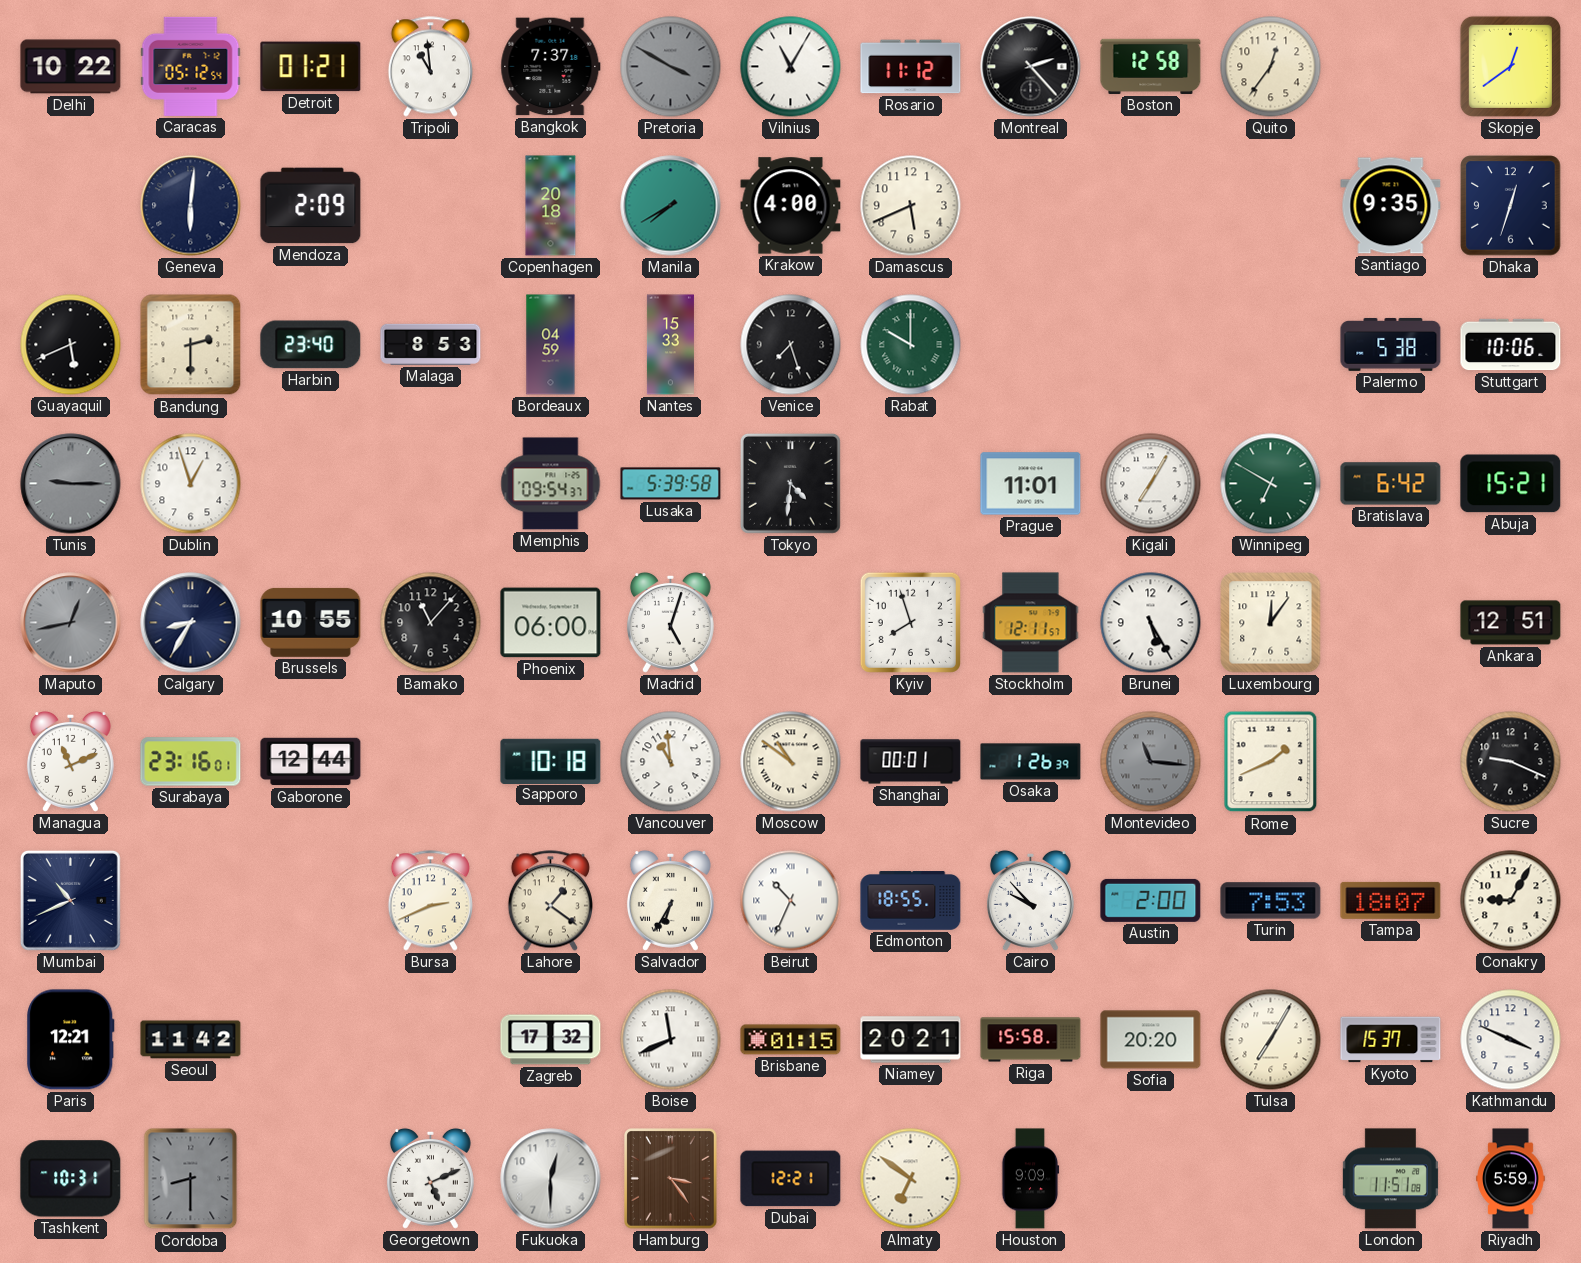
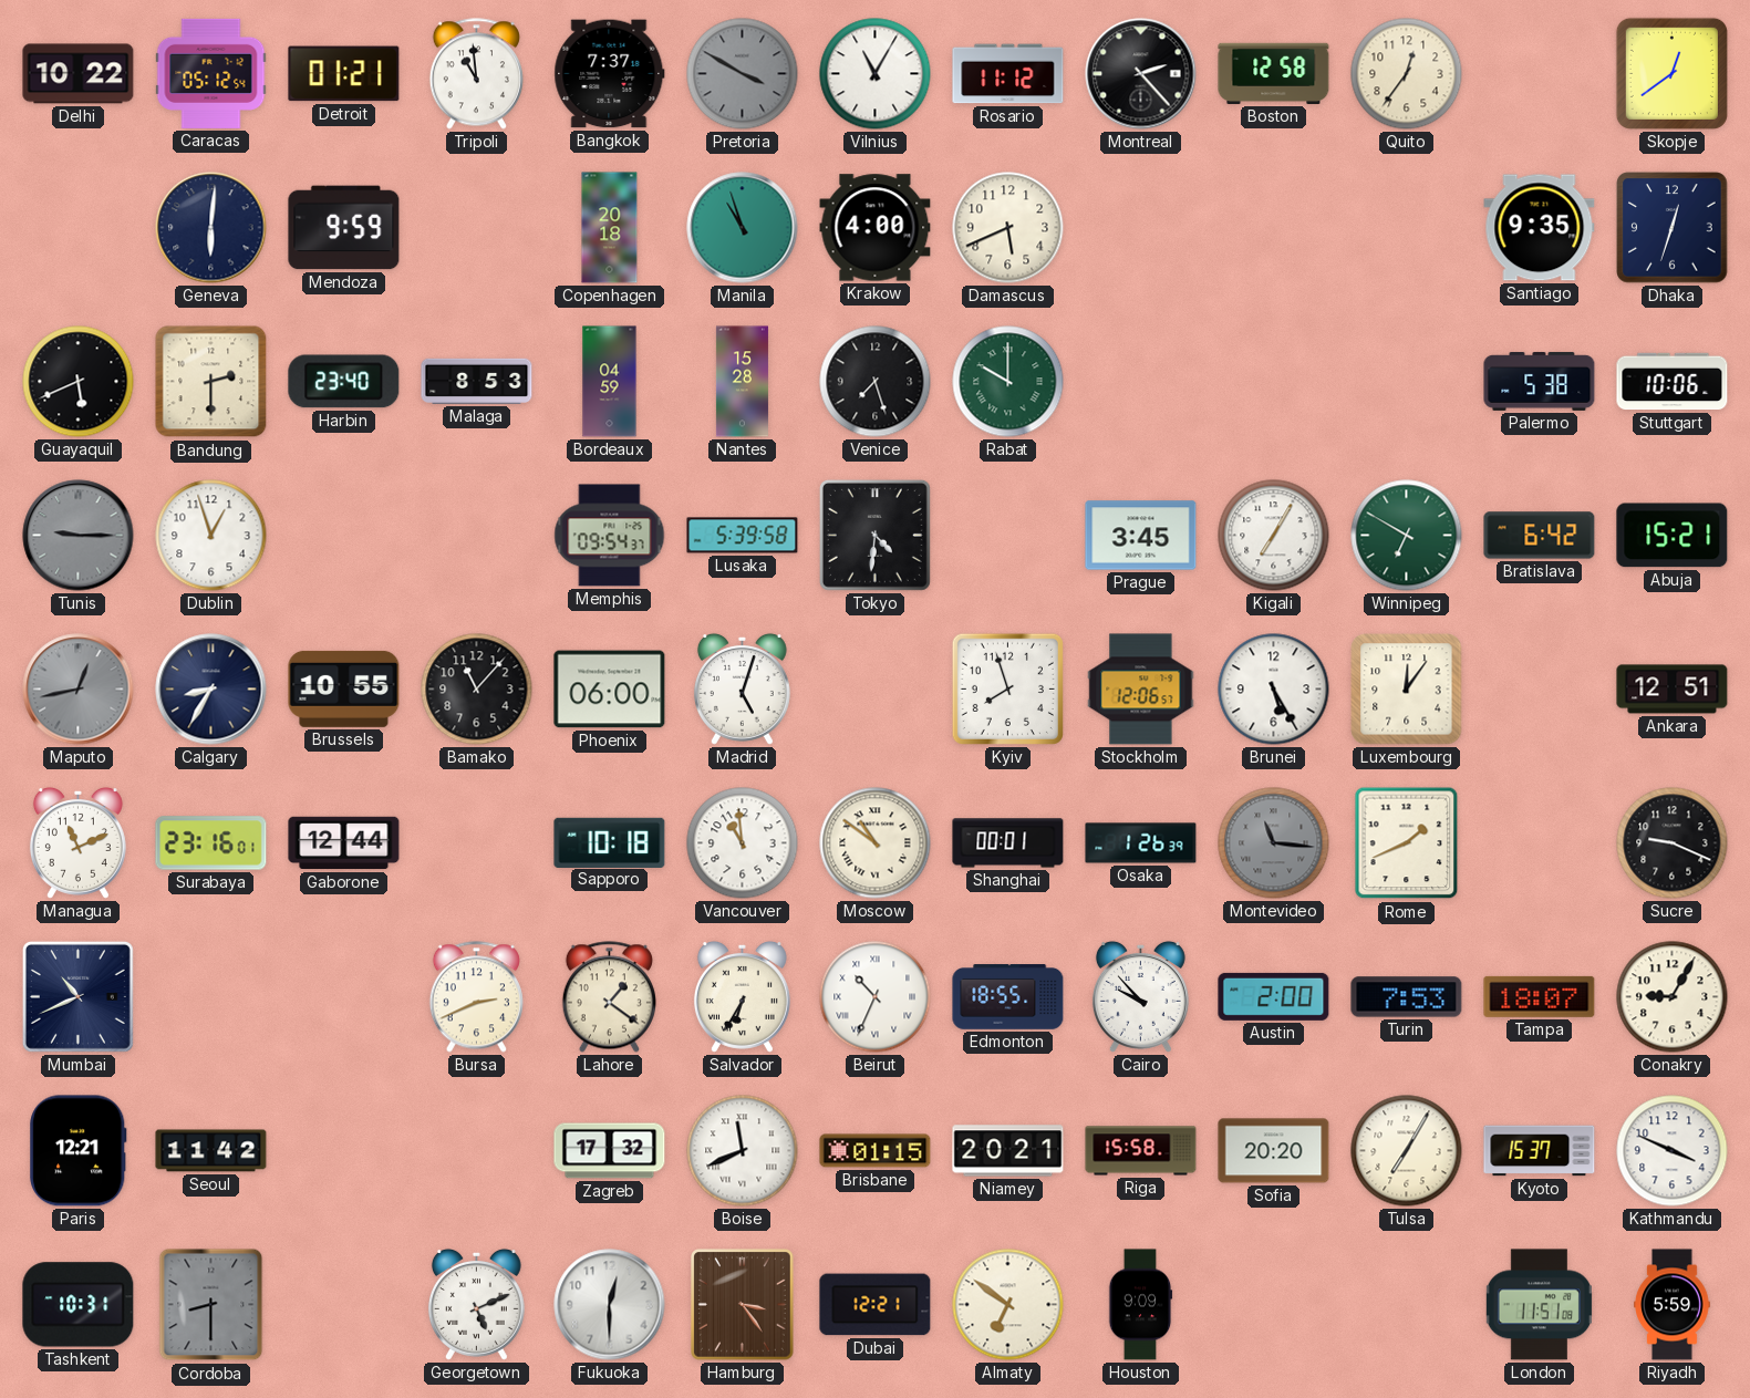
Mendoza: 2:09 -> 9:59 (344, 228)
Manila: 7:40 -> 10:57 (743, 228)
Nantes: 15:33 -> 15:28 (742, 382)
Prague: 11:01 -> 3:45 (1141, 536)
Stockholm: 12:11 -> 12:06 (1141, 690)
